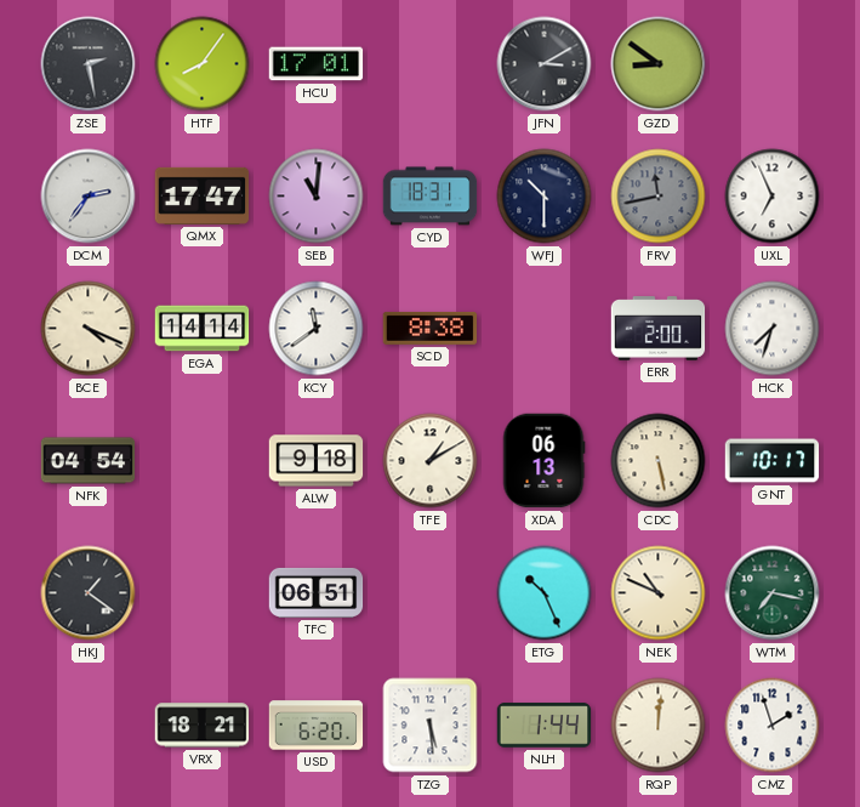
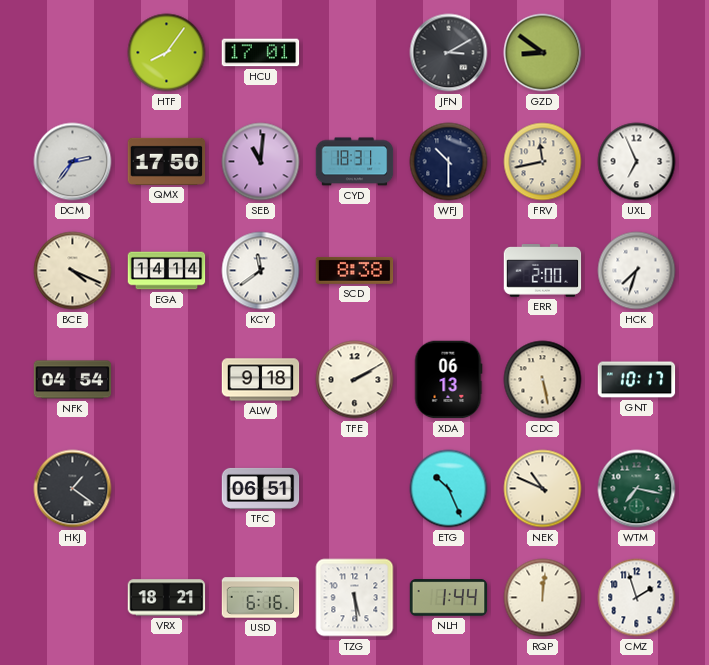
ZSE: 2:28 -> none (89, 64)
QMX: 17:47 -> 17:50 (167, 161)
FRV dial: grey -> cream (543, 162)
TFE: 1:10 -> 2:10 (355, 380)
USD: 6:20 -> 6:16 (261, 598)
